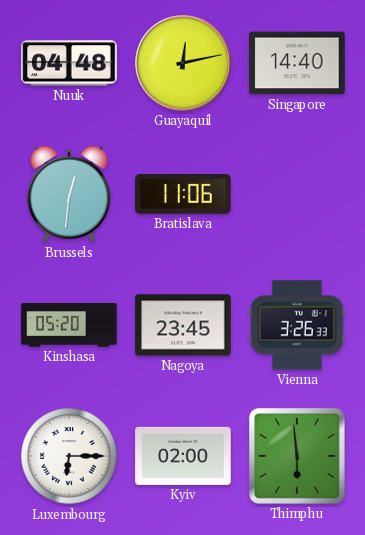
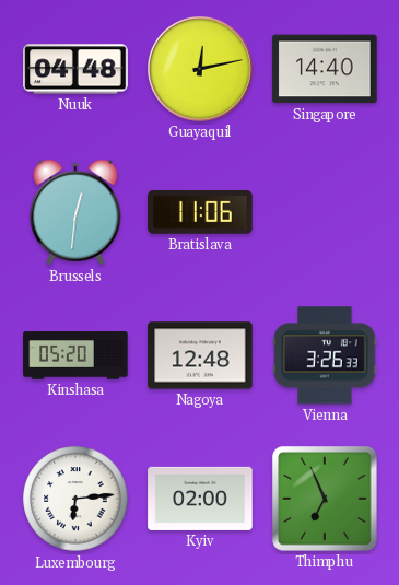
Nagoya: 23:45 -> 12:48 (200, 355)
Luxembourg: 6:15 -> 6:14 (75, 499)
Thimphu: 5:59 -> 6:56 (325, 499)
